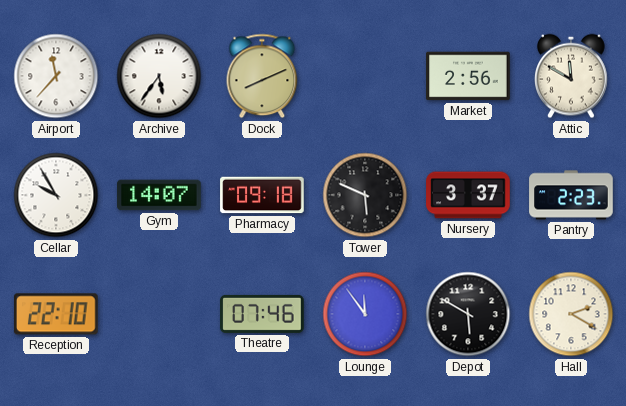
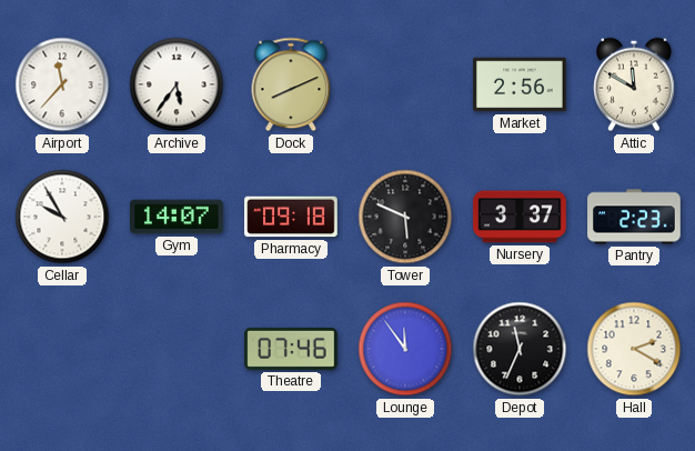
Reception: 22:10 -> none (56, 314)
Depot: 5:50 -> 11:34 (520, 349)
